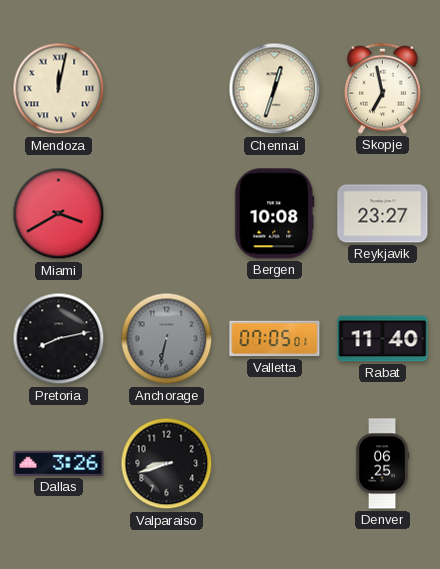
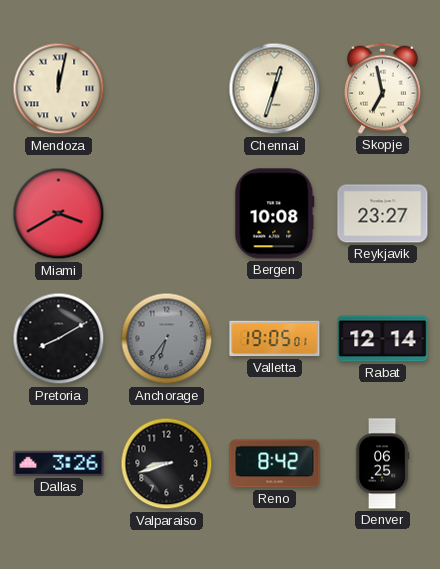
Pretoria: 8:13 -> 8:10 (59, 339)
Anchorage: 6:32 -> 6:36 (167, 339)
Valletta: 07:05 -> 19:05 (275, 339)
Rabat: 11:40 -> 12:14 (383, 339)
Reno: none -> 8:42 (275, 464)
